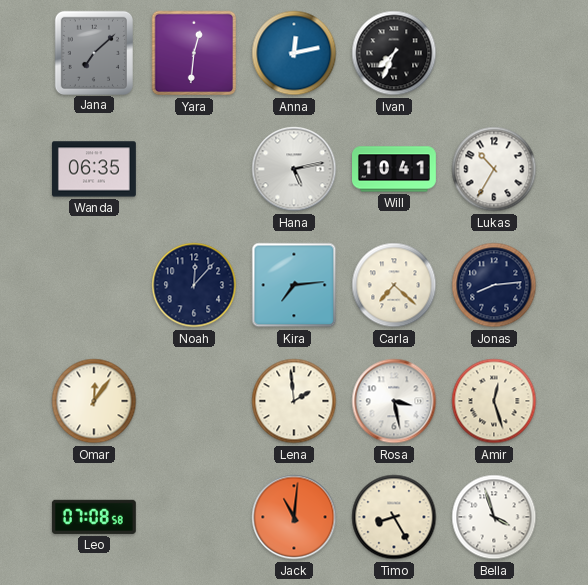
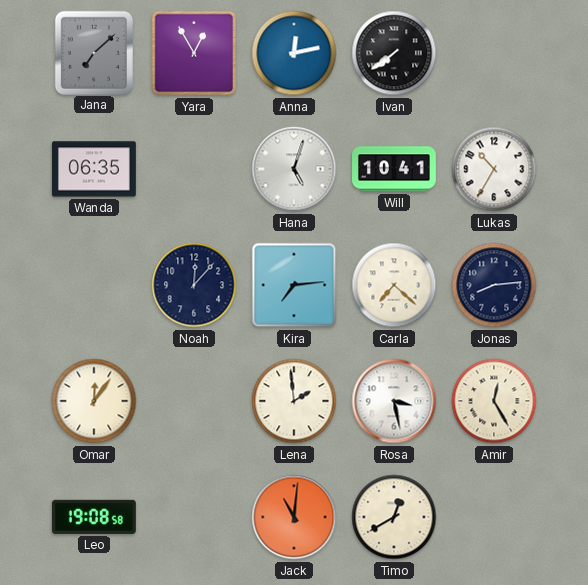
Yara: 12:31 -> 12:55 (194, 53)
Ivan: 7:34 -> 7:39 (394, 53)
Hana: 5:13 -> 5:03 (294, 169)
Amir: 12:27 -> 12:25 (494, 401)
Leo: 07:08 -> 19:08 (94, 517)
Timo: 8:25 -> 12:40 (394, 517)
Bella: 3:57 -> none (494, 517)
